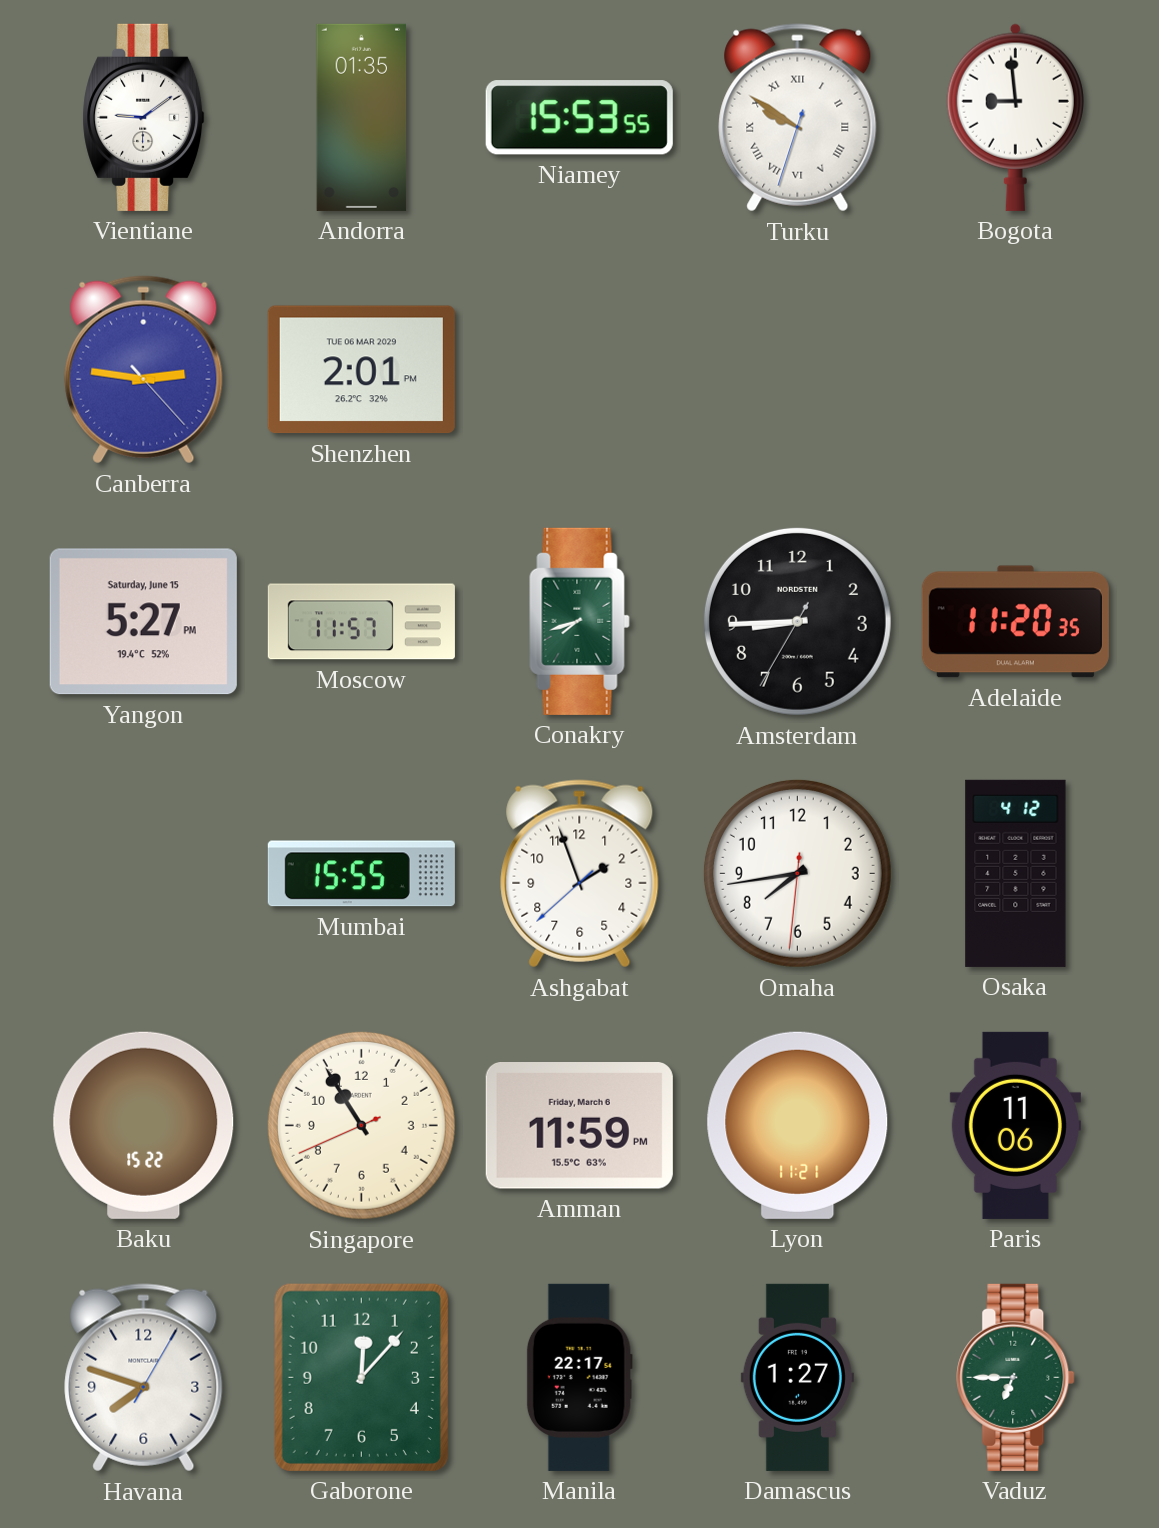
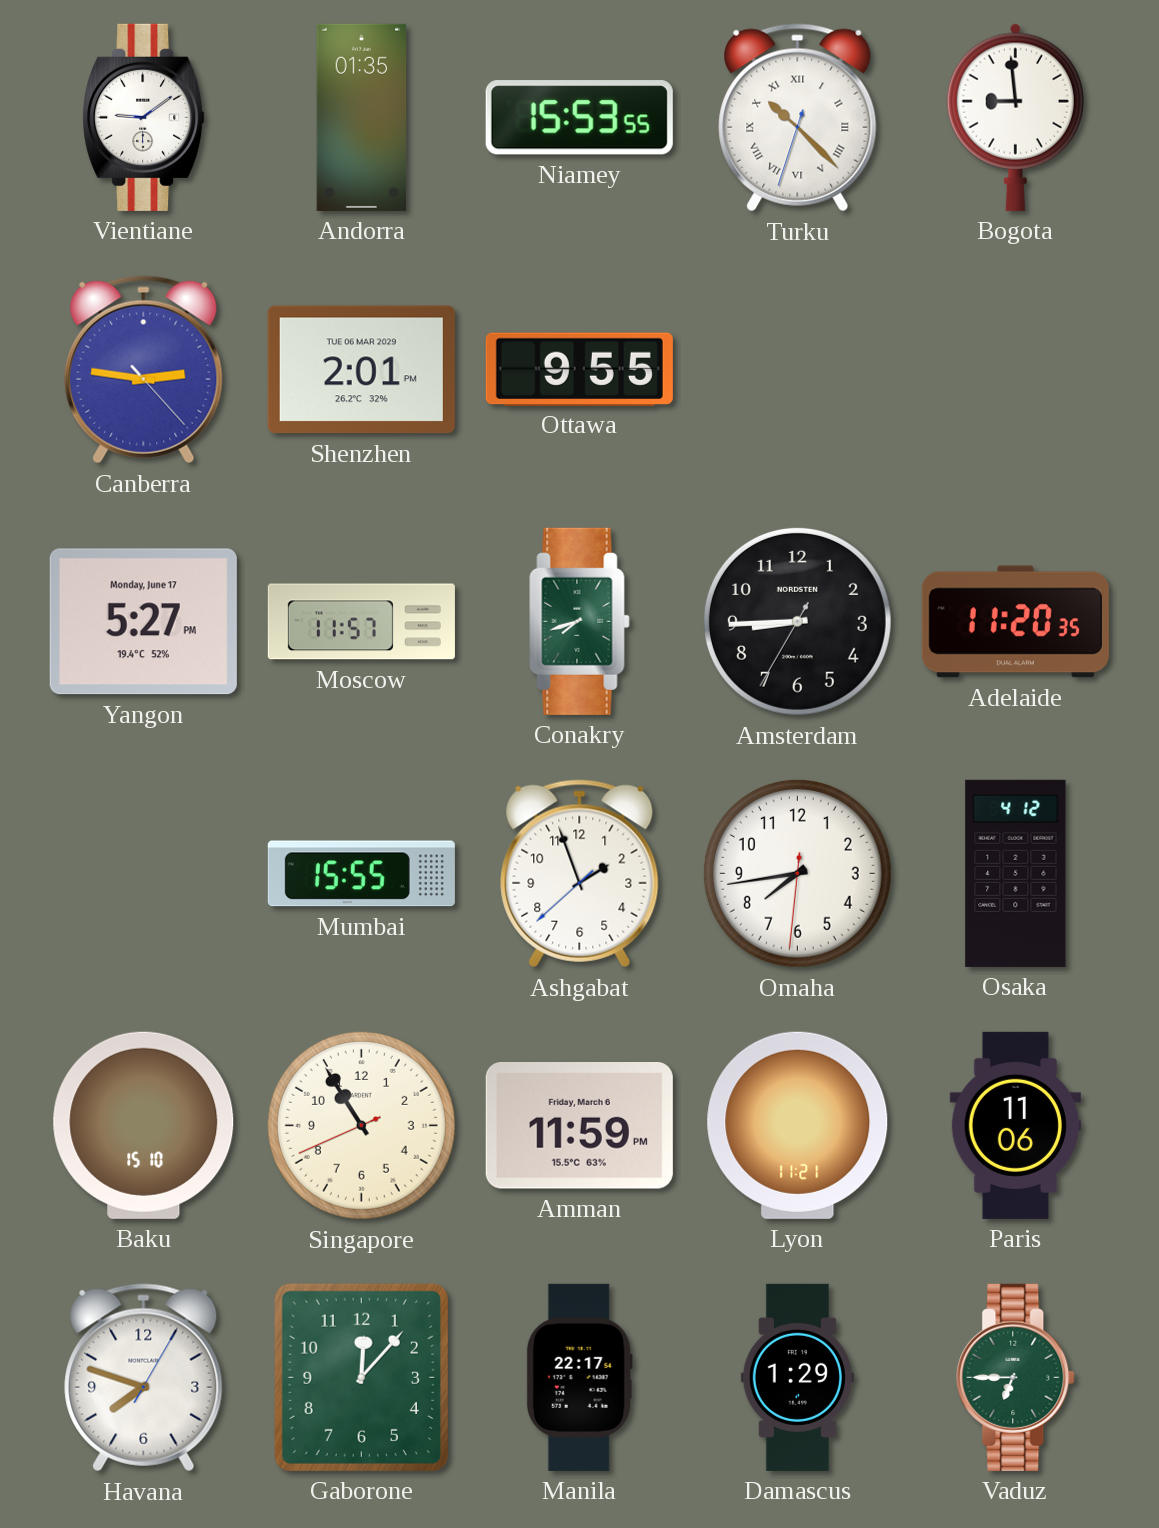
Turku: 9:50 -> 10:22 (798, 118)
Ottawa: none -> 9:55 (579, 369)
Yangon date: Saturday, June 15 -> Monday, June 17 (143, 622)
Baku: 15:22 -> 15:10 (144, 1125)
Damascus: 1:27 -> 1:29 (797, 1377)
